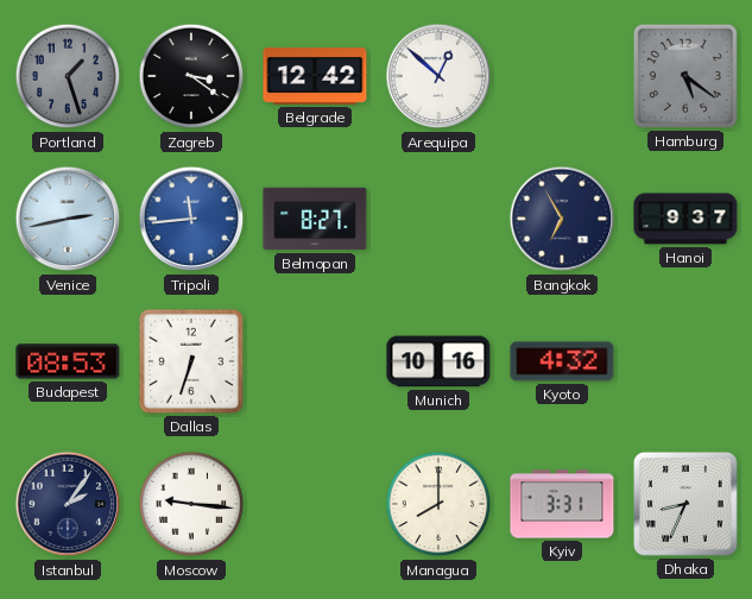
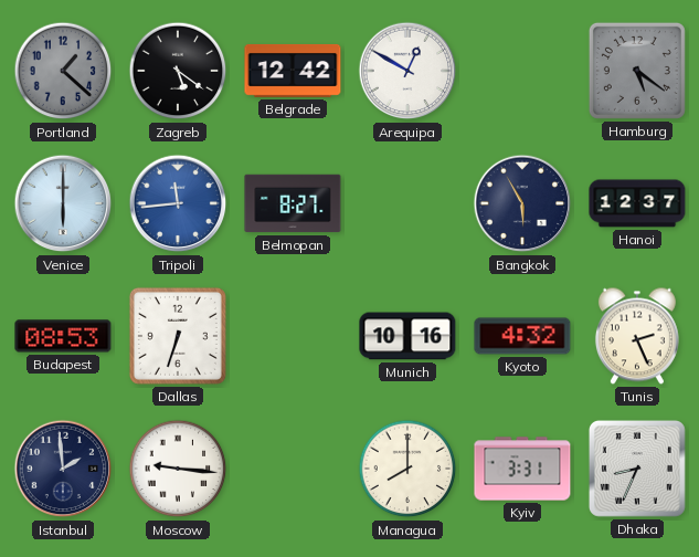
Portland: 1:27 -> 1:22 (63, 71)
Zagreb: 3:21 -> 5:21 (178, 71)
Arequipa: 12:52 -> 12:50 (407, 71)
Venice: 2:43 -> 6:00 (63, 203)
Bangkok: 6:55 -> 5:55 (522, 203)
Hanoi: 9:37 -> 12:37 (637, 203)
Tunis: none -> 2:26 (637, 336)
Istanbul: 2:06 -> 1:59 (63, 469)
